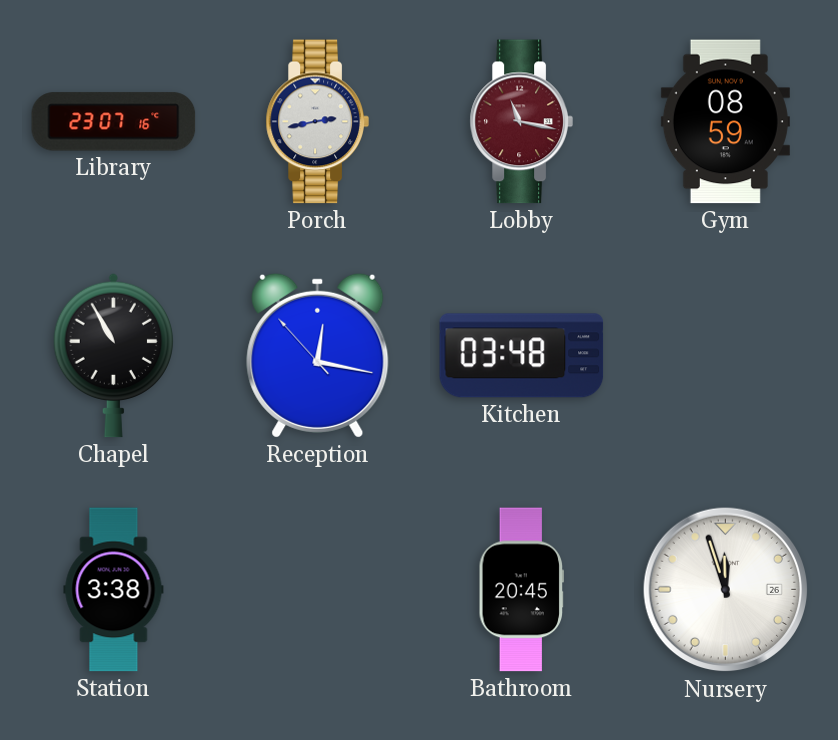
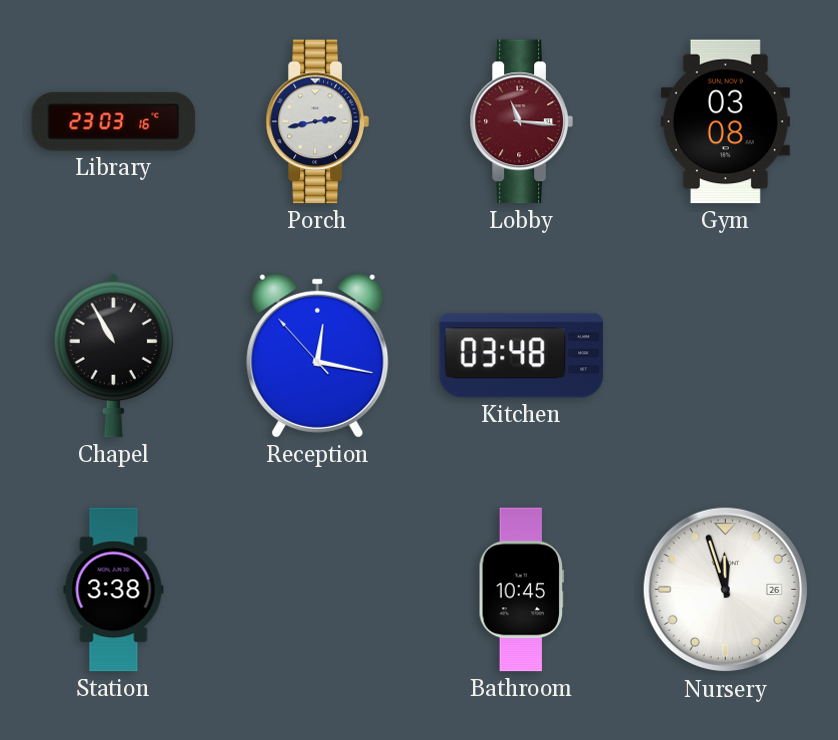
Library: 23:07 -> 23:03 (114, 122)
Lobby: 11:17 -> 11:16 (521, 122)
Gym: 08:59 -> 03:08 (725, 122)
Bathroom: 20:45 -> 10:45 (522, 590)
